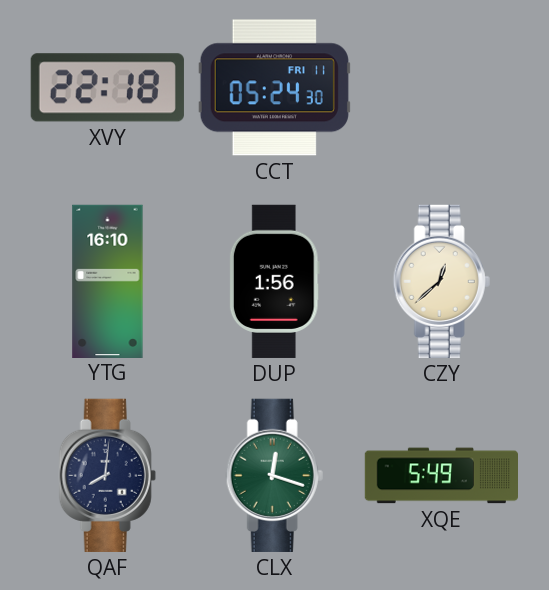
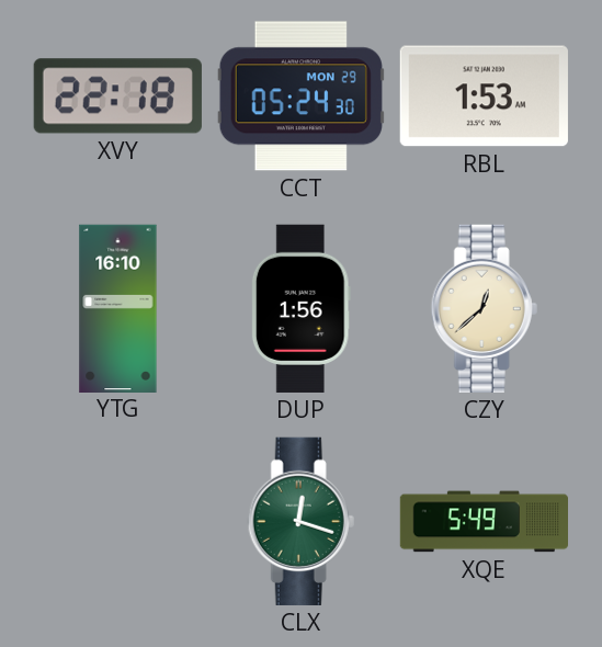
CCT date: FRI 11 -> MON 29 (300, 97)
RBL: none -> 1:53 (484, 97)
QAF: 8:01 -> none (107, 475)
